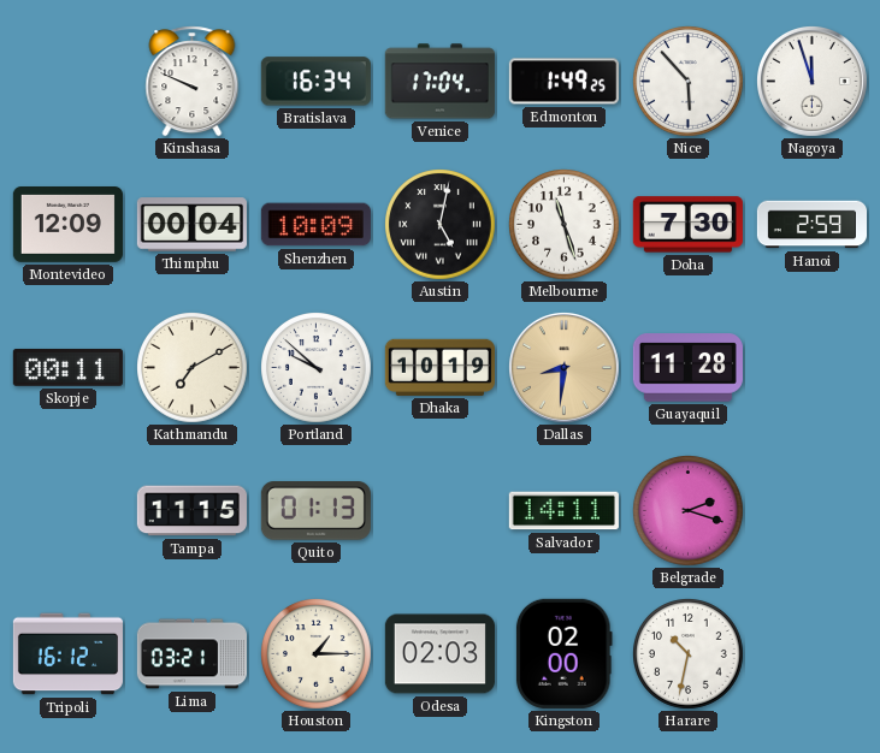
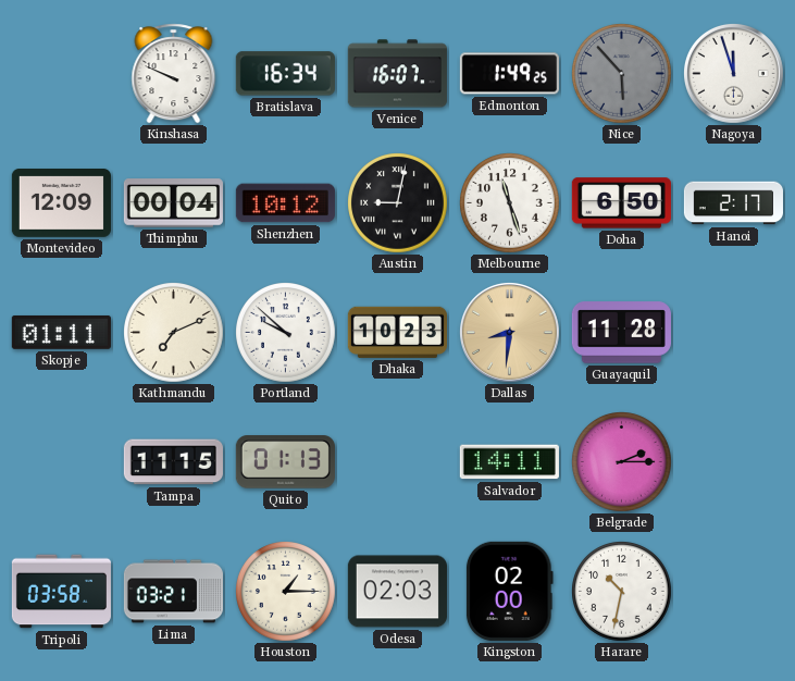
Venice: 17:04 -> 16:07 (397, 74)
Nice dial: white -> grey (622, 74)
Shenzhen: 10:09 -> 10:12 (285, 203)
Austin: 5:02 -> 9:02 (398, 203)
Doha: 7:30 -> 6:50 (621, 203)
Hanoi: 2:59 -> 2:17 (733, 203)
Skopje: 00:11 -> 01:11 (61, 332)
Kathmandu: 7:10 -> 7:11 (174, 333)
Dhaka: 10:19 -> 10:23 (397, 332)
Belgrade: 2:18 -> 2:15 (622, 462)
Tripoli: 16:12 -> 03:58 (61, 592)
